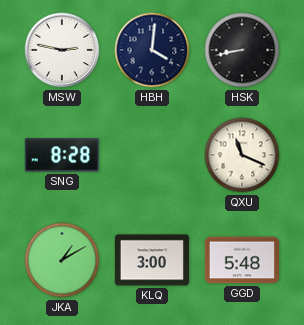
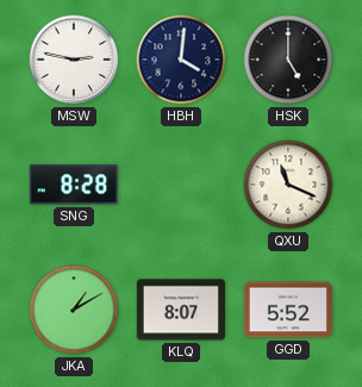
HSK: 8:43 -> 5:00 (288, 60)
KLQ: 3:00 -> 8:07 (180, 310)
GGD: 5:48 -> 5:52 (287, 310)
